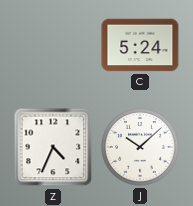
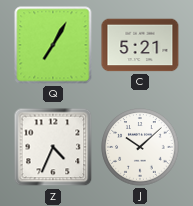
Q: none -> 7:05 (53, 45)
C: 5:24 -> 5:21 (140, 45)
